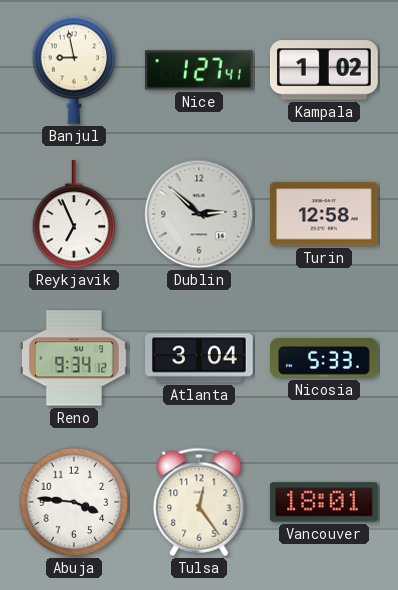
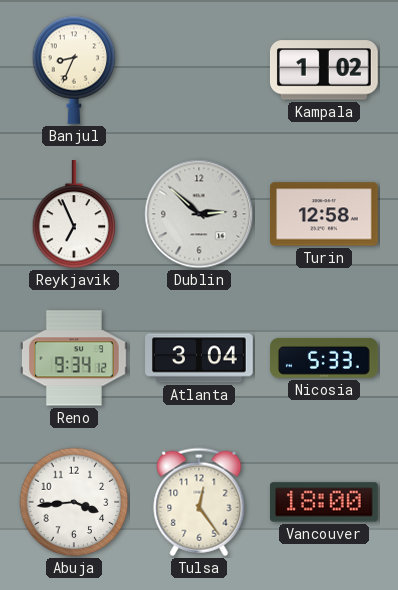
Banjul: 8:58 -> 8:34 (74, 70)
Nice: 1:27 -> none (200, 70)
Abuja: 3:46 -> 3:44 (74, 502)
Vancouver: 18:01 -> 18:00 (324, 502)
